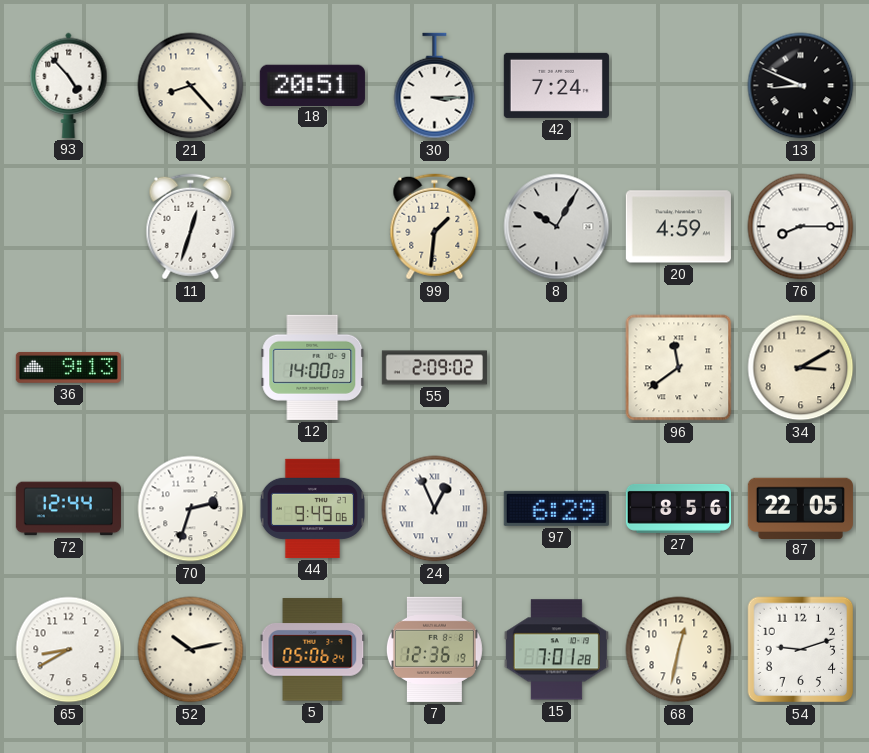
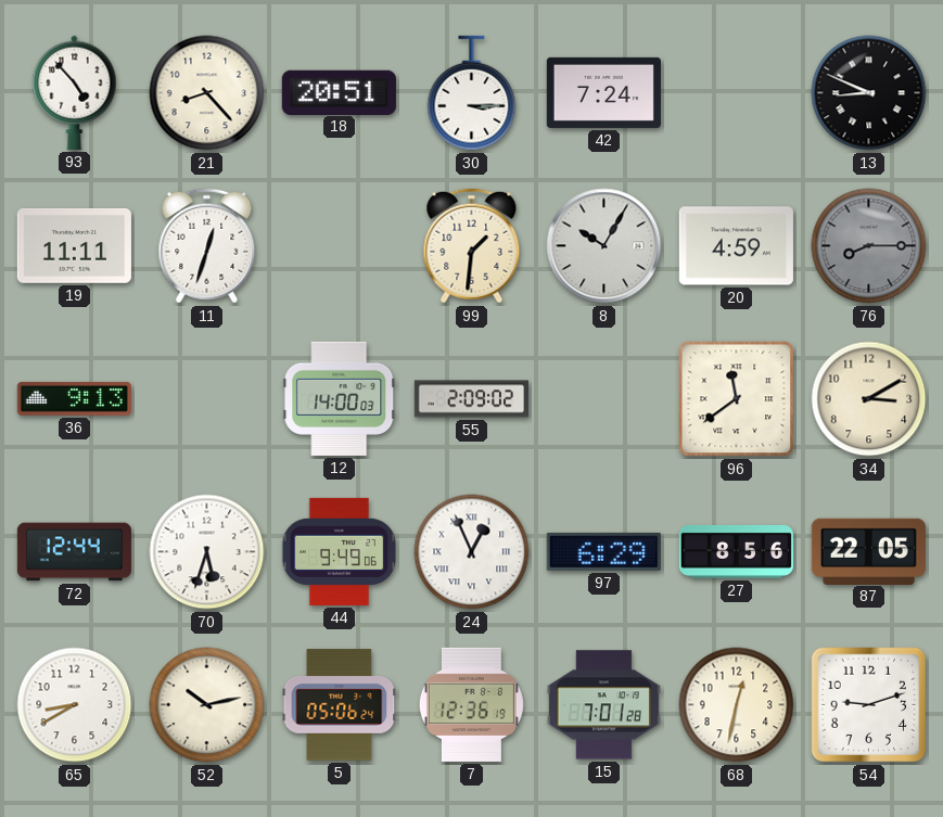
19: none -> 11:11 (74, 246)
76 dial: white -> grey (869, 246)
70: 2:33 -> 5:33 (207, 552)
